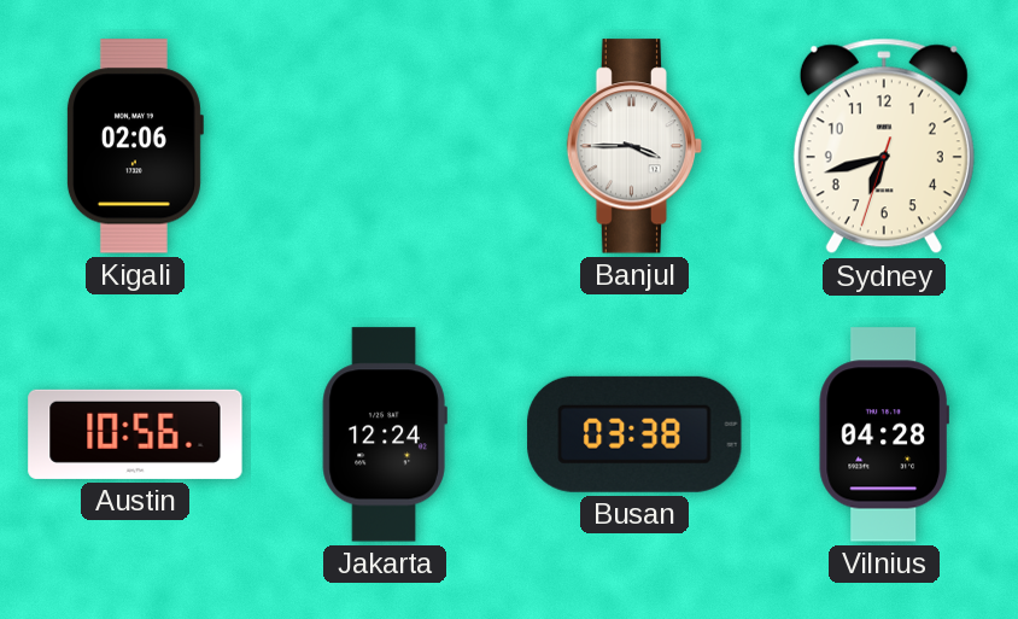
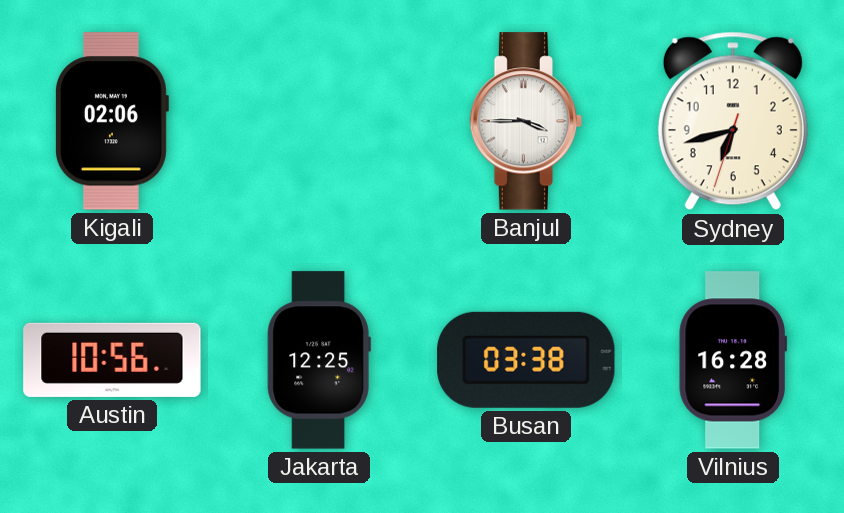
Jakarta: 12:24 -> 12:25 (319, 360)
Vilnius: 04:28 -> 16:28 (733, 360)
